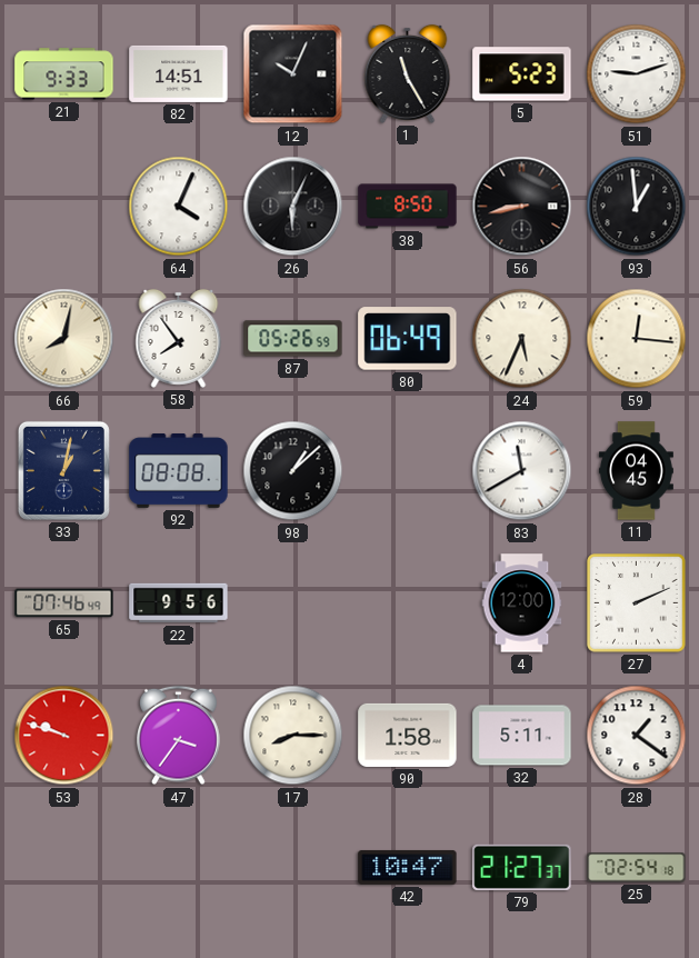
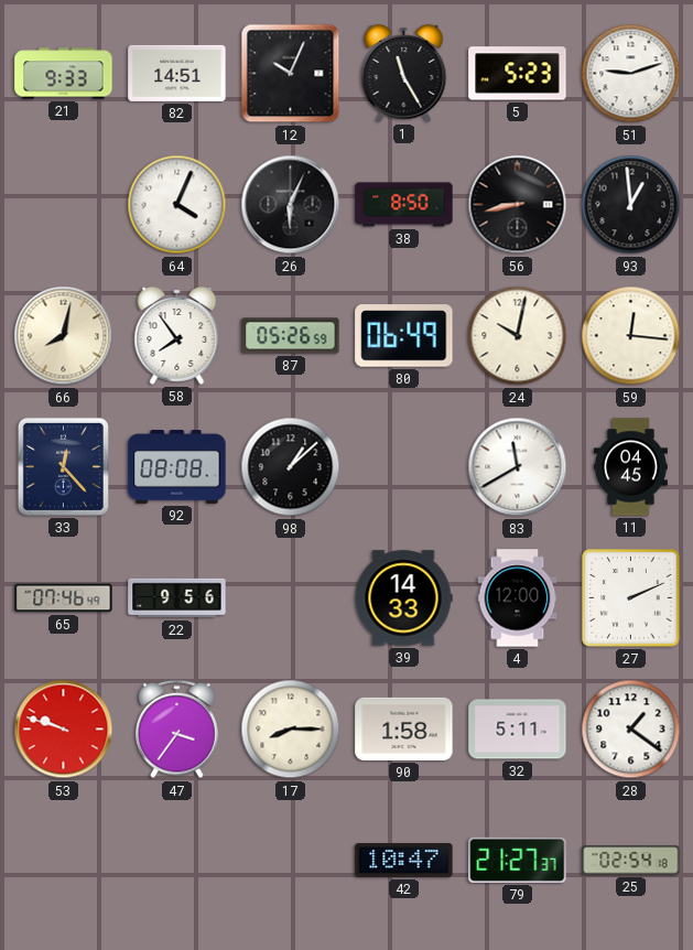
24: 5:34 -> 10:02 (518, 336)
33: 1:02 -> 12:23 (63, 466)
39: none -> 14:33 (403, 598)
